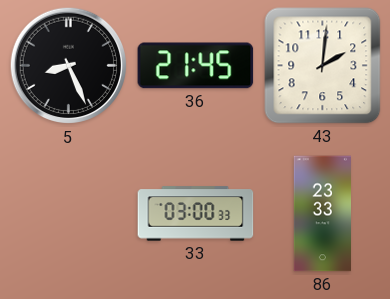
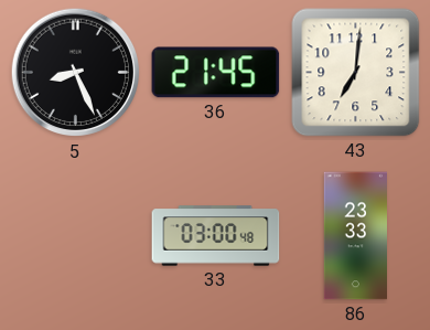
43: 2:01 -> 7:01 (356, 73)
33: 03:00:33 -> 03:00:48 (216, 236)
